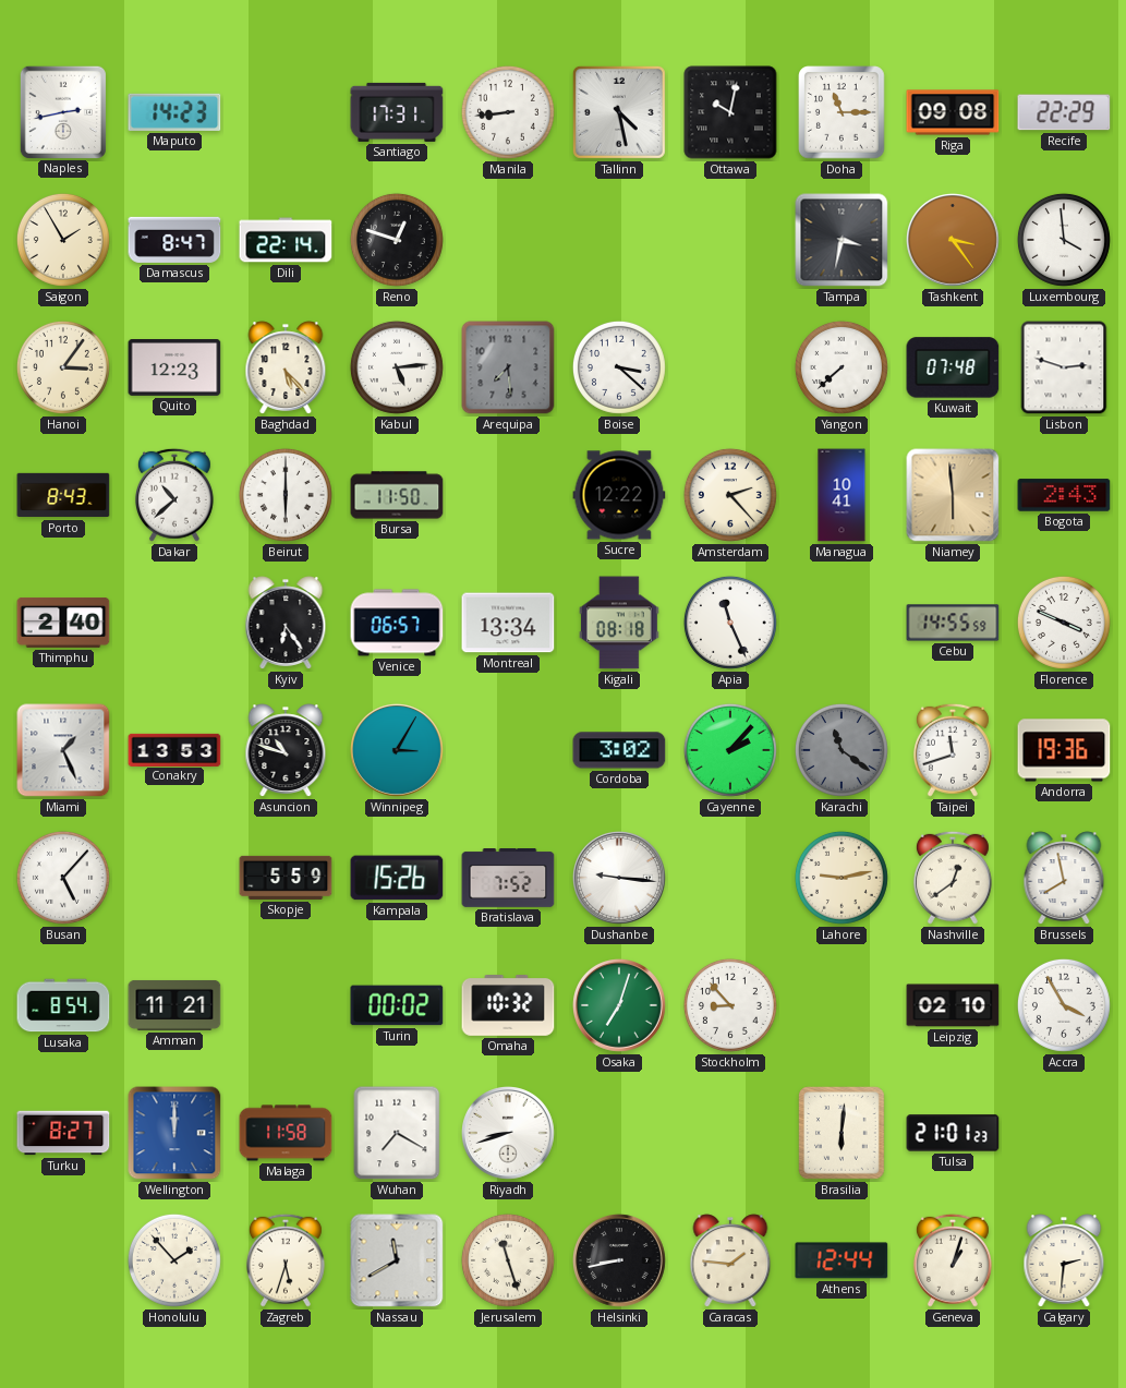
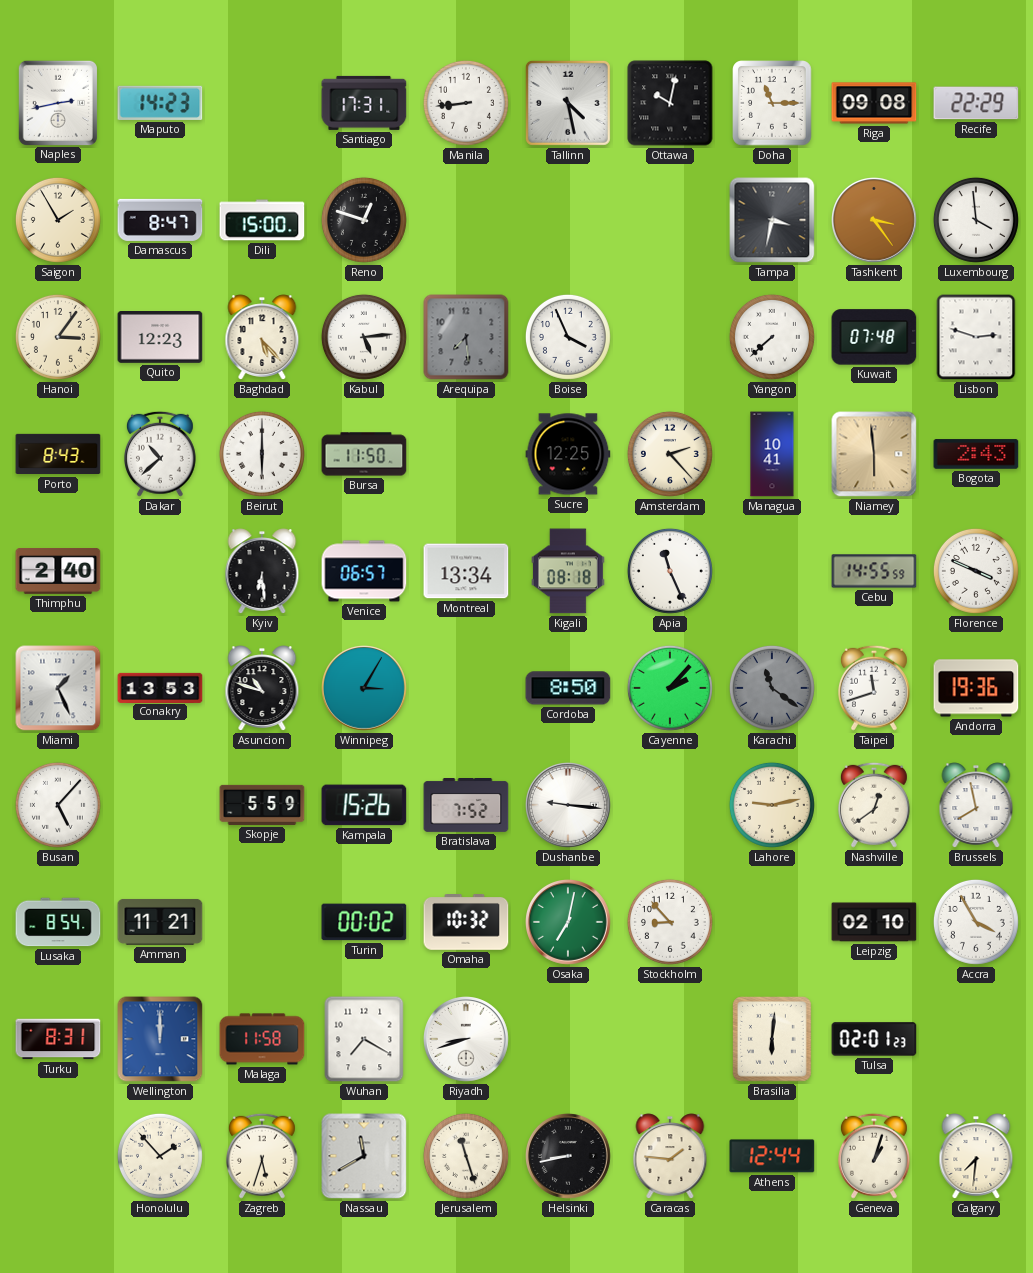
Dili: 22:14 -> 15:00 (262, 220)
Boise: 3:22 -> 3:56 (568, 337)
Sucre: 12:22 -> 12:25 (568, 454)
Kyiv: 6:24 -> 6:29 (262, 571)
Cordoba: 3:02 -> 8:50 (568, 688)
Osaka: 7:03 -> 7:02 (569, 923)
Turku: 8:27 -> 8:31 (58, 1039)
Tulsa: 21:01 -> 02:01 (874, 1039)
Calgary: 2:31 -> 7:31 (976, 1156)
